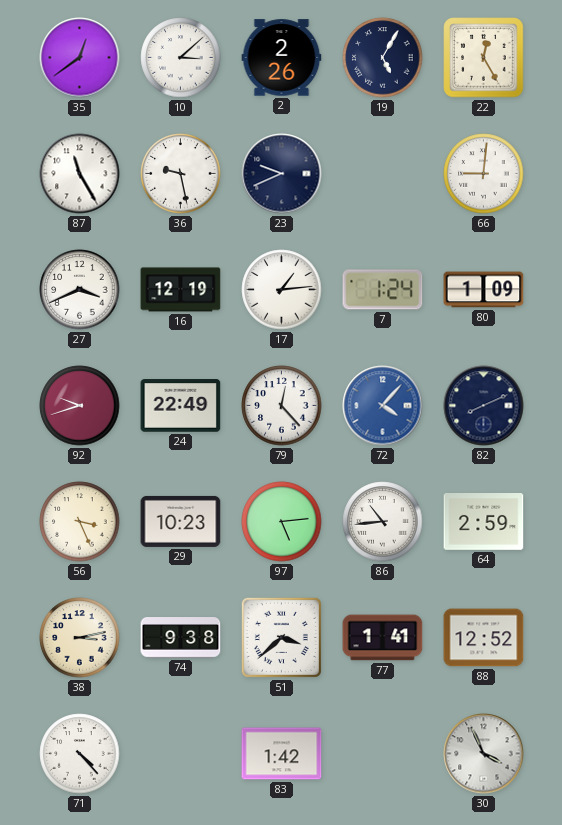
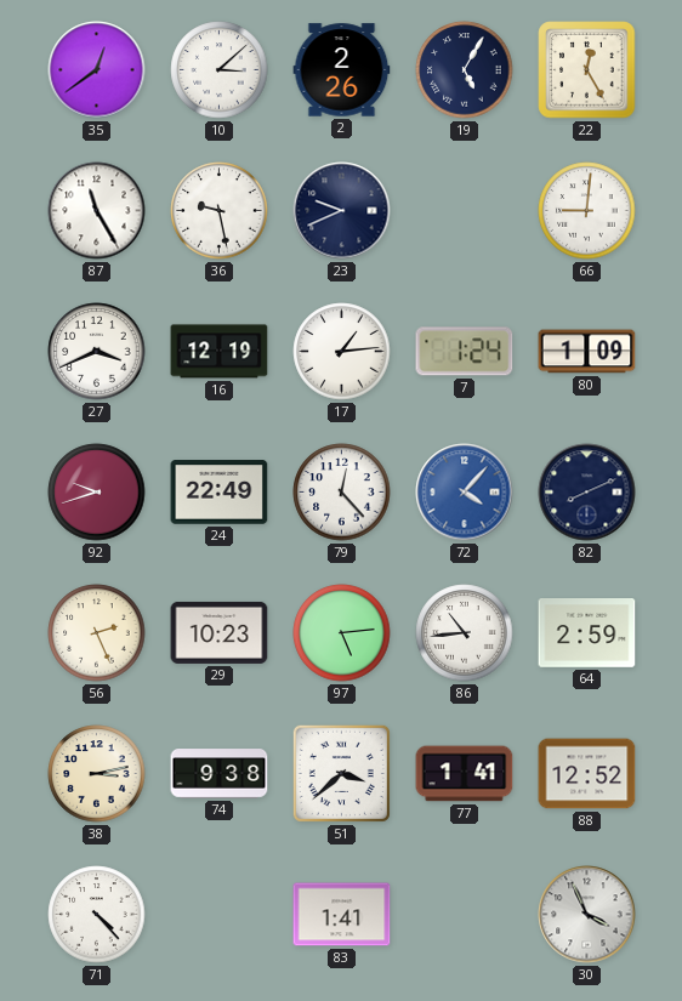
56: 3:26 -> 2:26 (97, 633)
83: 1:42 -> 1:41 (342, 915)
